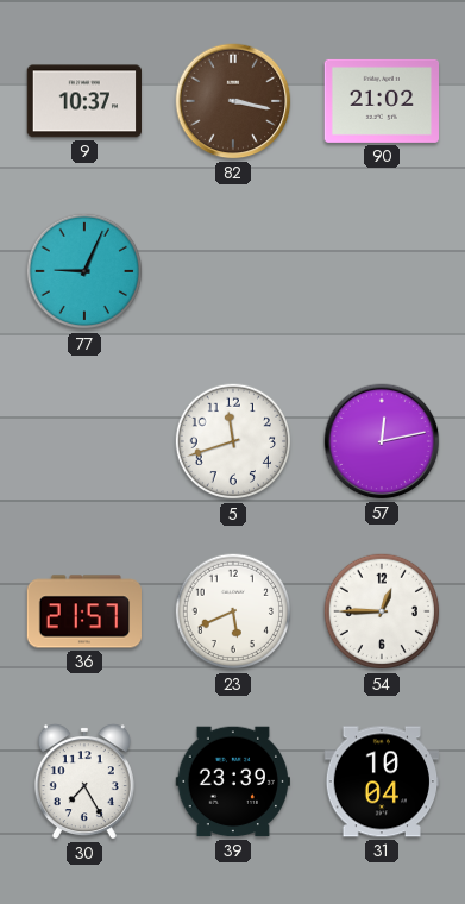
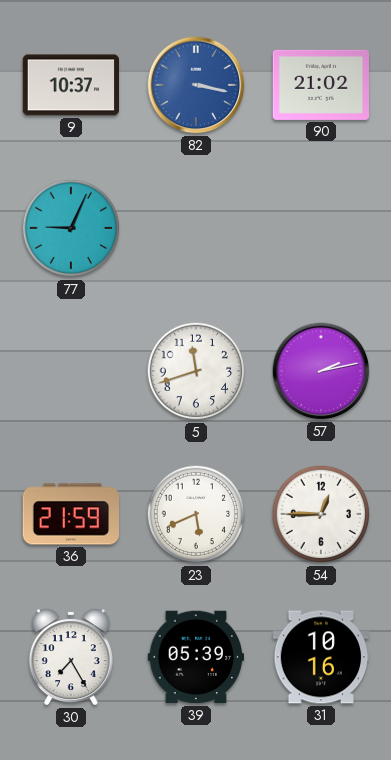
82 dial: brown -> blue (196, 85)
57: 12:13 -> 2:13 (321, 371)
36: 21:57 -> 21:59 (71, 514)
39: 23:39 -> 05:39 (195, 657)
31: 10:04 -> 10:16 (321, 657)
